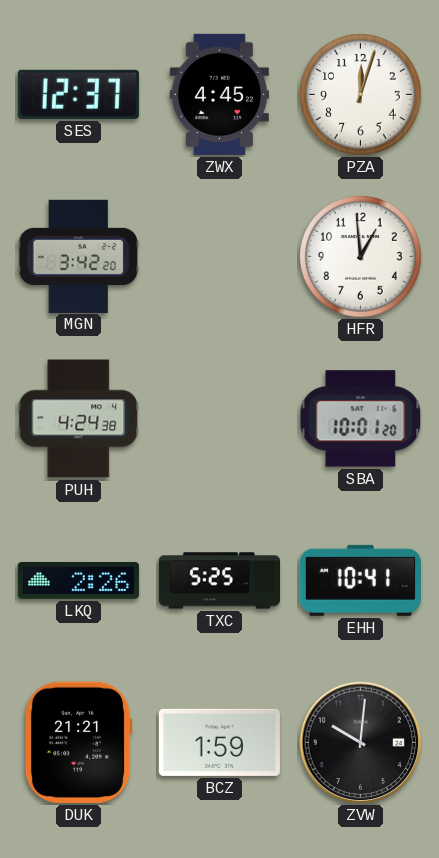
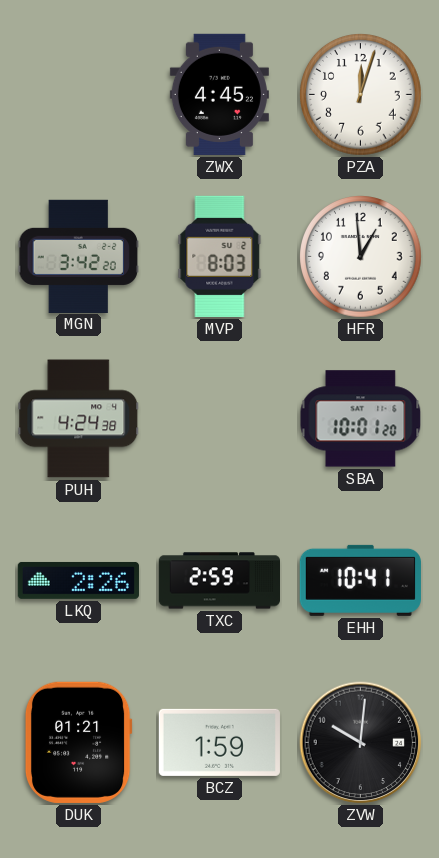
SES: 12:37 -> none (78, 94)
MVP: none -> 8:03 (220, 256)
TXC: 5:25 -> 2:59 (219, 581)
DUK: 21:21 -> 01:21 (78, 742)
